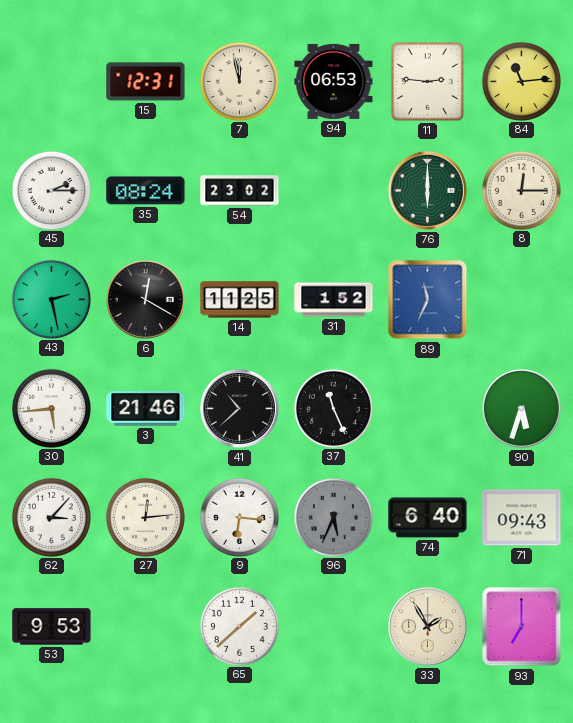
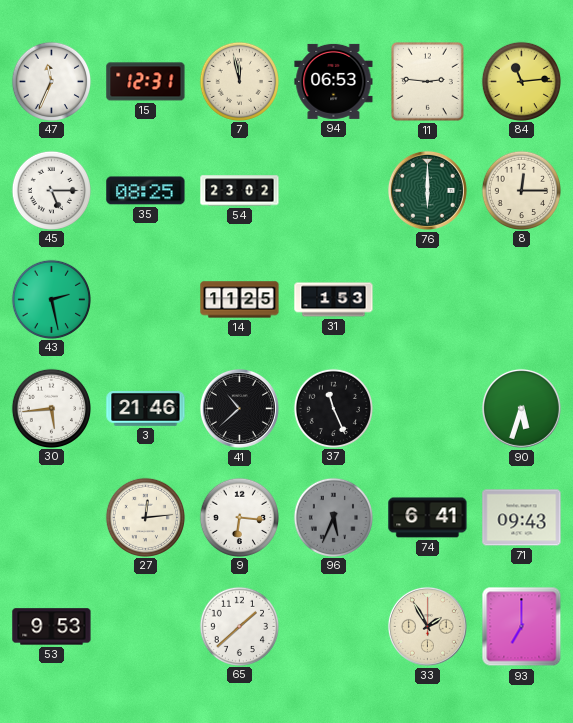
47: none -> 11:34 (51, 81)
45: 2:15 -> 5:15 (51, 190)
35: 08:24 -> 08:25 (146, 191)
6: 12:20 -> none (145, 299)
31: 1:52 -> 1:53 (334, 300)
89: 11:34 -> none (428, 300)
62: 3:07 -> none (51, 517)
74: 6:40 -> 6:41 (428, 518)
